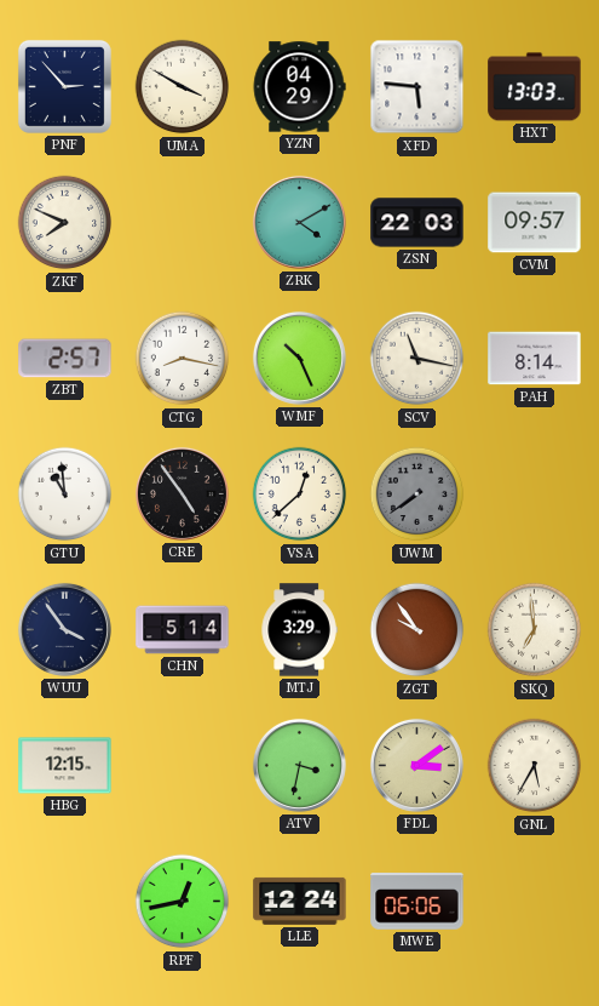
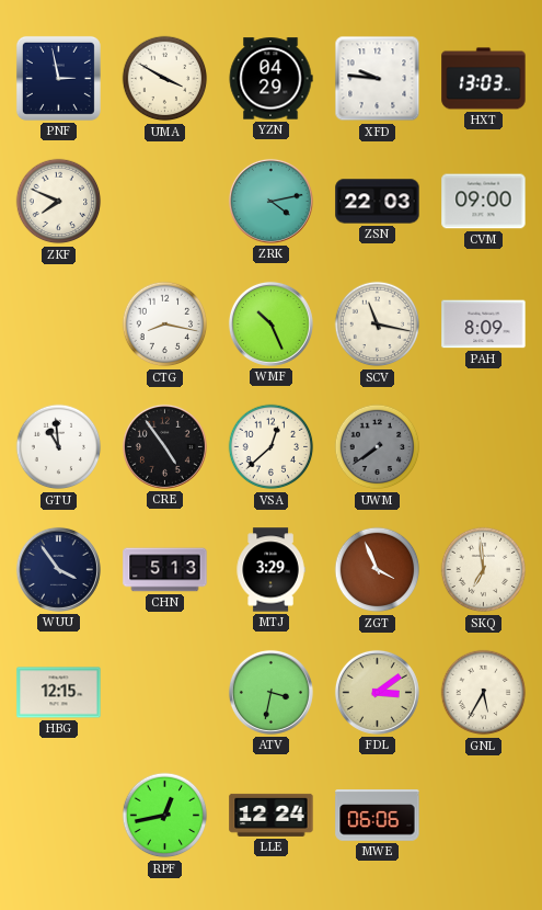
PNF: 2:53 -> 2:58 (58, 78)
XFD: 5:46 -> 9:46 (378, 79)
ZRK: 4:10 -> 4:13 (270, 201)
CVM: 09:57 -> 09:00 (484, 202)
ZBT: 2:57 -> none (65, 359)
PAH: 8:14 -> 8:09 (484, 325)
CHN: 5:14 -> 5:13 (165, 570)
ZGT: 9:54 -> 3:56 (378, 570)
